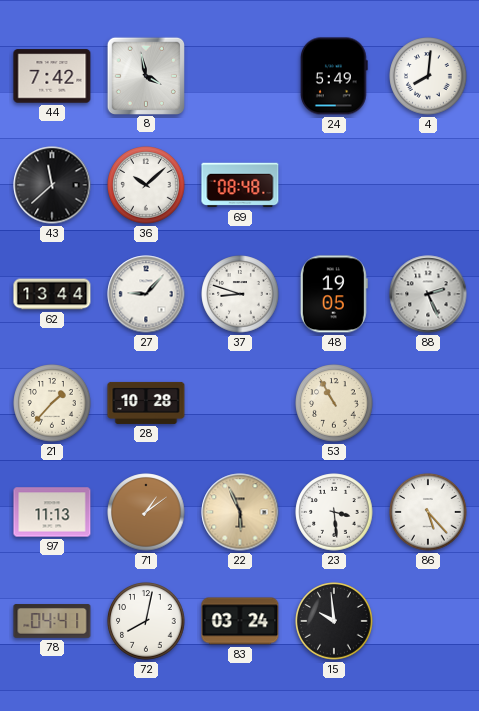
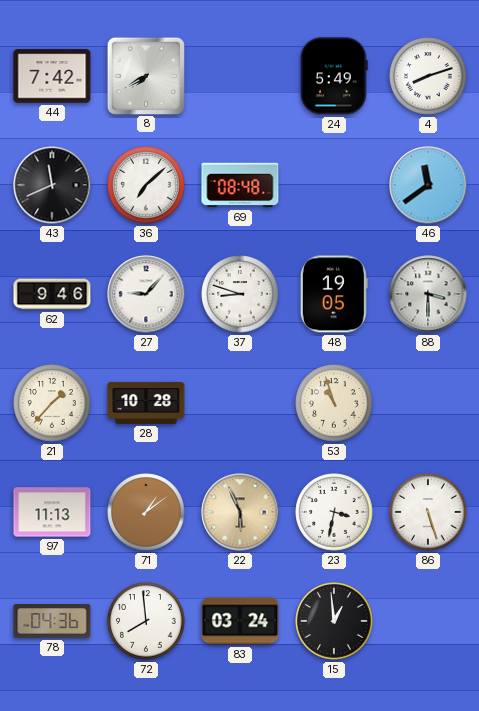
8: 3:58 -> 7:40 (145, 75)
4: 8:01 -> 8:12 (428, 76)
43: 11:38 -> 11:41 (52, 185)
36: 10:08 -> 7:08 (146, 185)
46: none -> 11:39 (428, 185)
62: 13:44 -> 9:46 (52, 294)
88: 2:26 -> 3:30 (428, 294)
53: 10:55 -> 10:57 (334, 403)
23: 3:29 -> 3:32 (334, 512)
86: 5:23 -> 5:27 (428, 512)
78: 04:41 -> 04:36 (52, 621)
72: 8:02 -> 7:59 (146, 621)
15: 9:59 -> 12:59 (334, 621)
